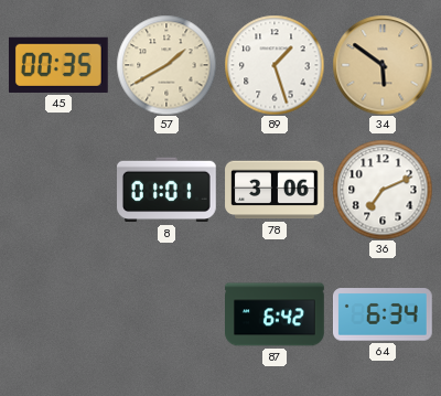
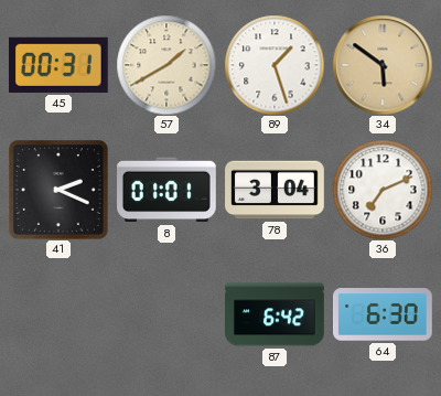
45: 00:35 -> 00:31 (58, 65)
41: none -> 2:19 (60, 191)
78: 3:06 -> 3:04 (275, 190)
64: 6:34 -> 6:30 (384, 314)
